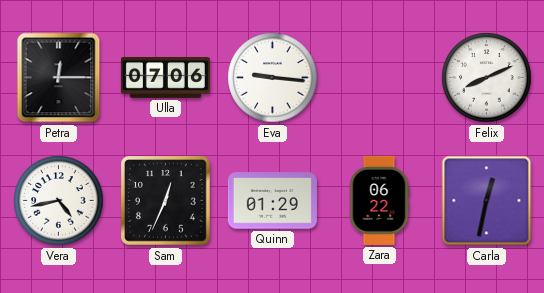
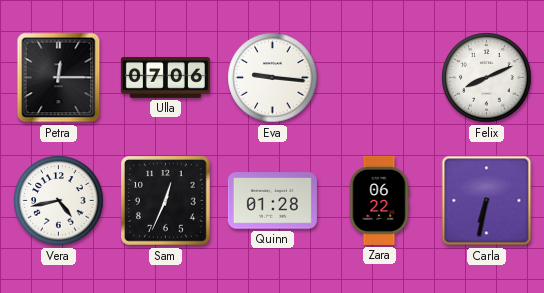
Quinn: 01:29 -> 01:28 (272, 201)
Carla: 12:32 -> 6:32 (487, 201)
